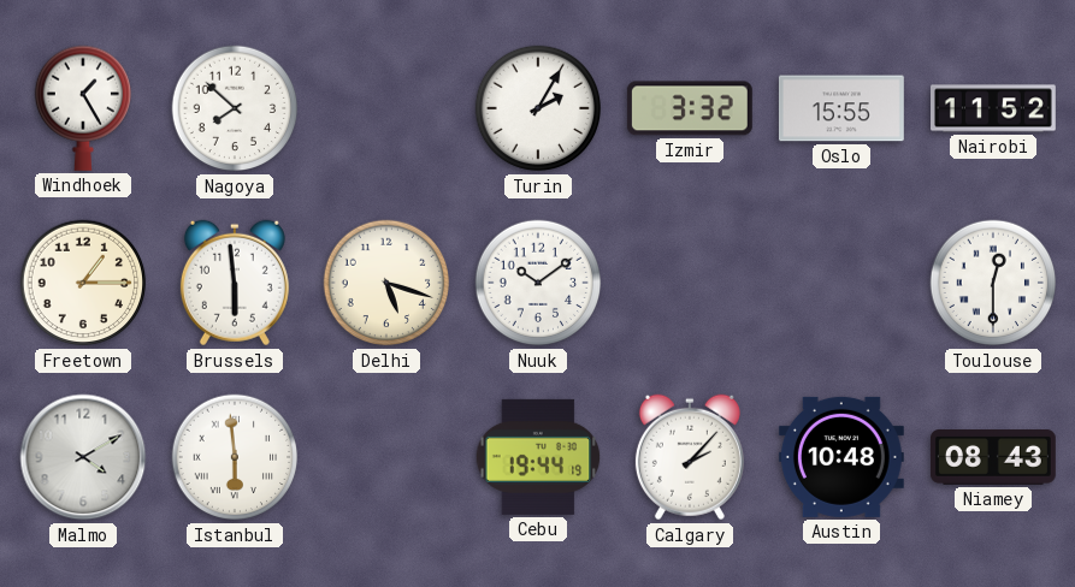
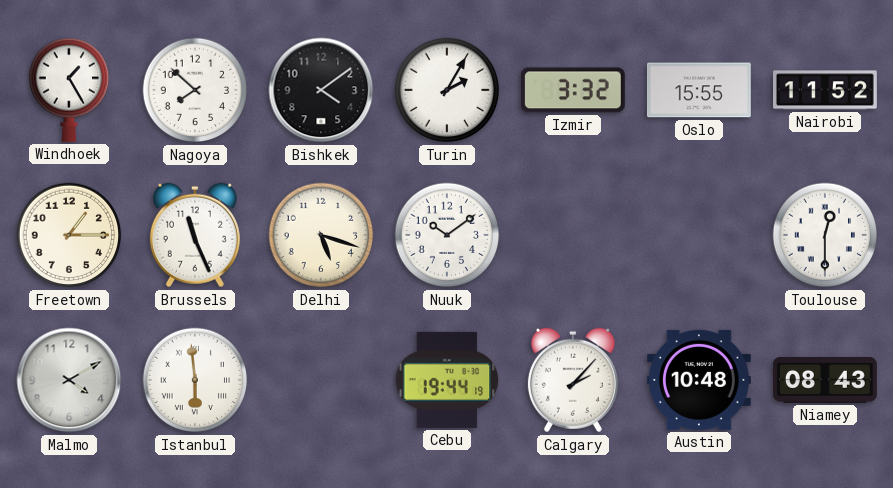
Bishkek: none -> 4:09 (321, 90)
Brussels: 5:59 -> 11:26 (195, 235)
